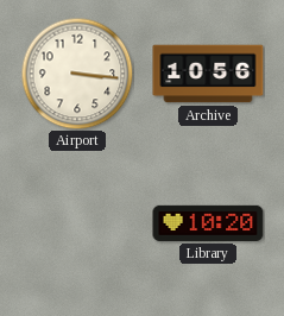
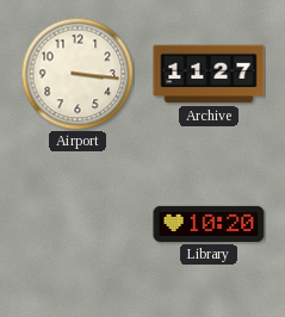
Archive: 10:56 -> 11:27 (209, 74)
